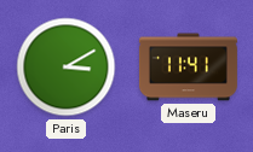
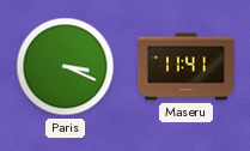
Paris: 3:10 -> 3:19 (66, 67)
